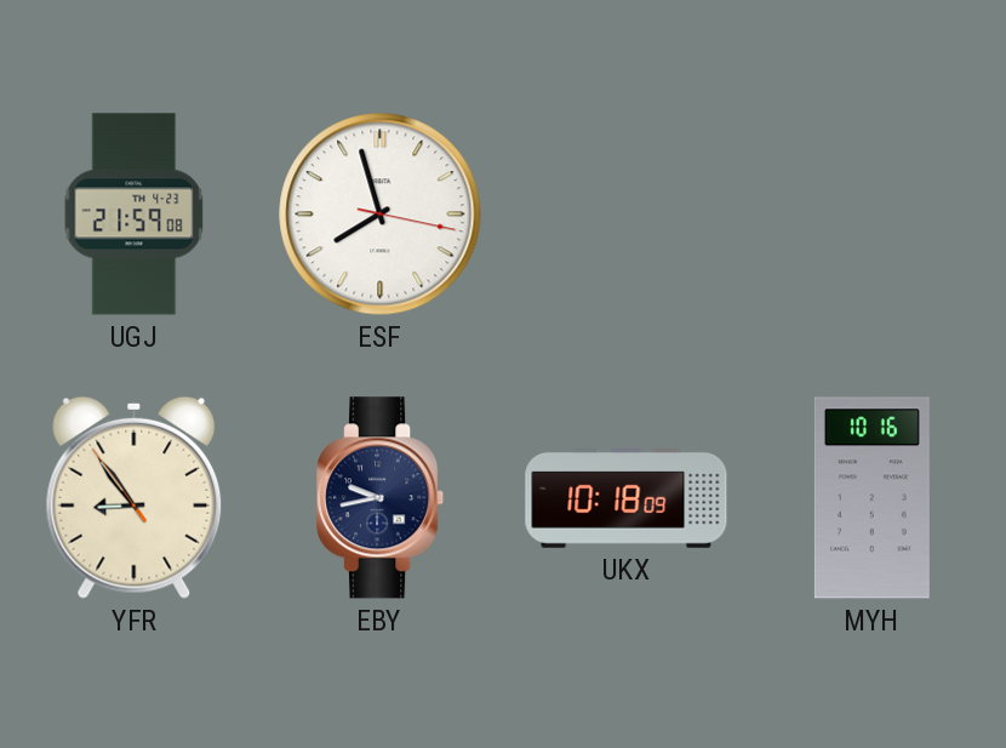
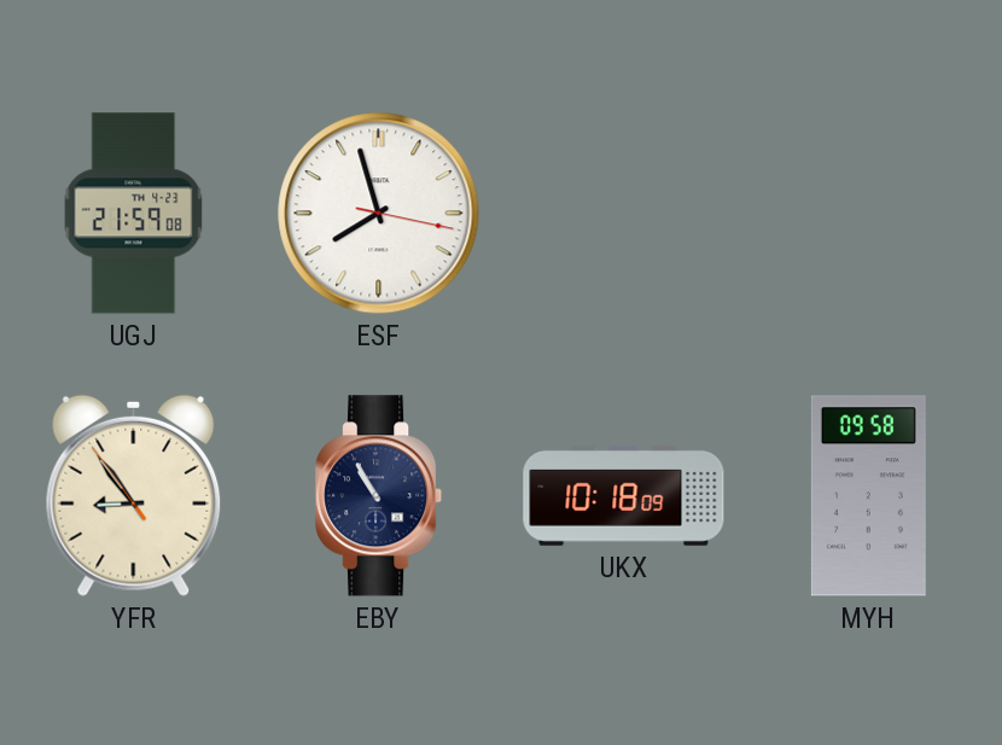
EBY: 9:43 -> 10:55 (379, 496)
MYH: 10:16 -> 09:58 (868, 496)
